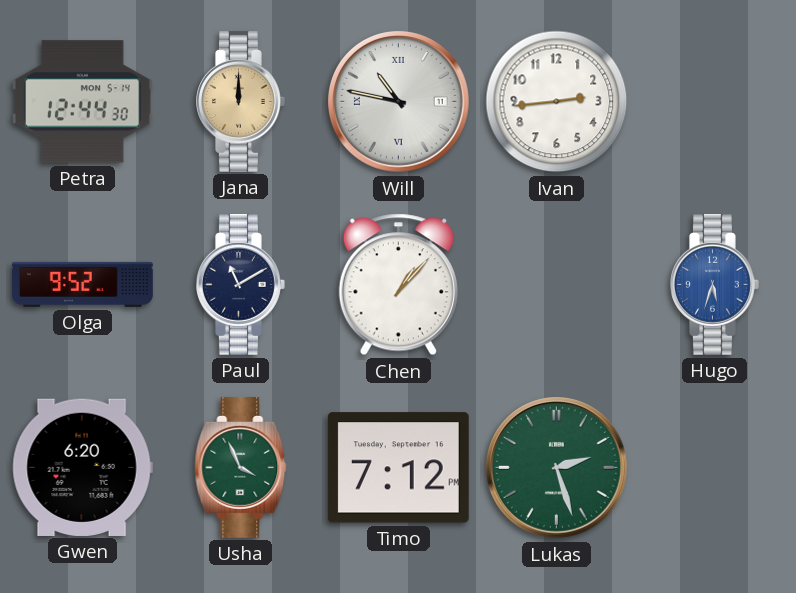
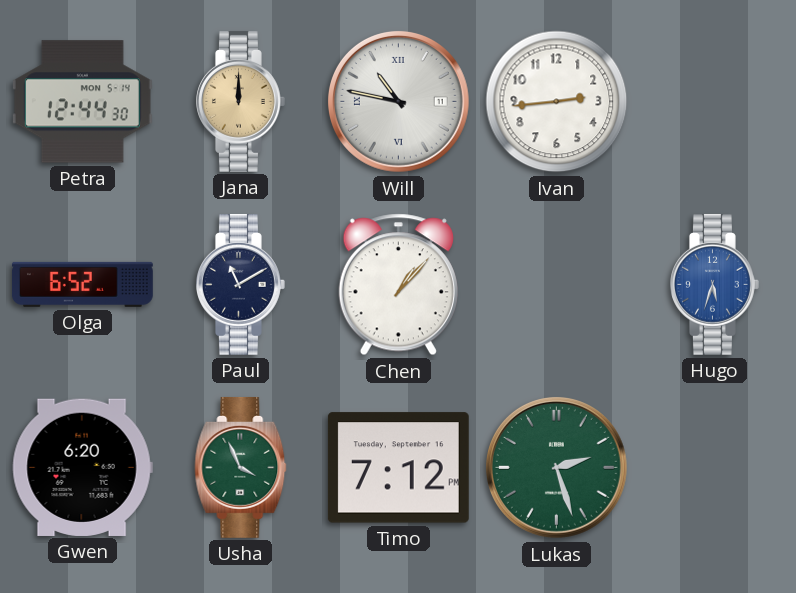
Olga: 9:52 -> 6:52 (82, 284)
